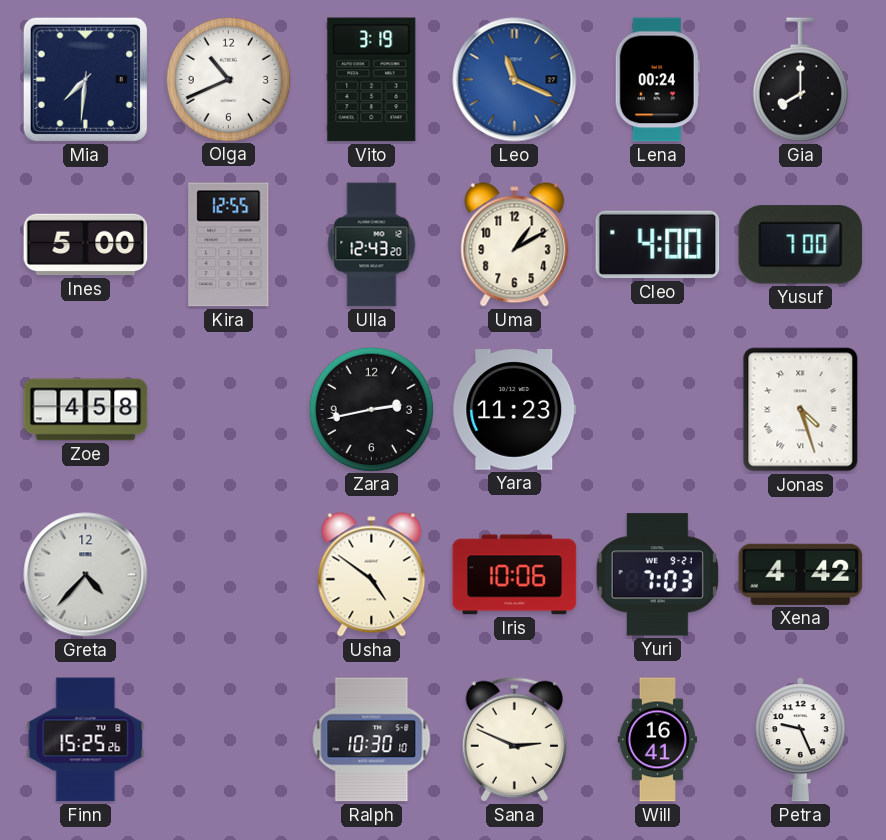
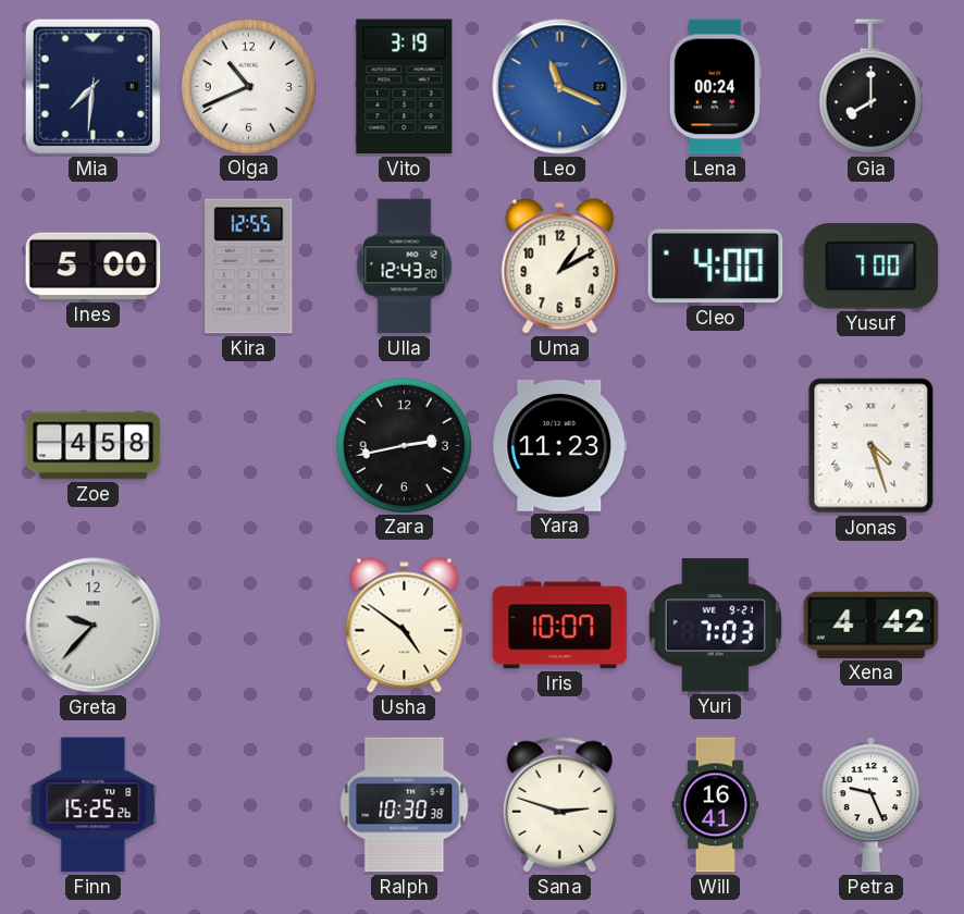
Greta: 4:37 -> 9:37 (94, 626)
Iris: 10:06 -> 10:07 (560, 626)
Ralph: 10:30:10 -> 10:30:38 (405, 805)
Sana: 2:49 -> 2:48 (559, 804)
